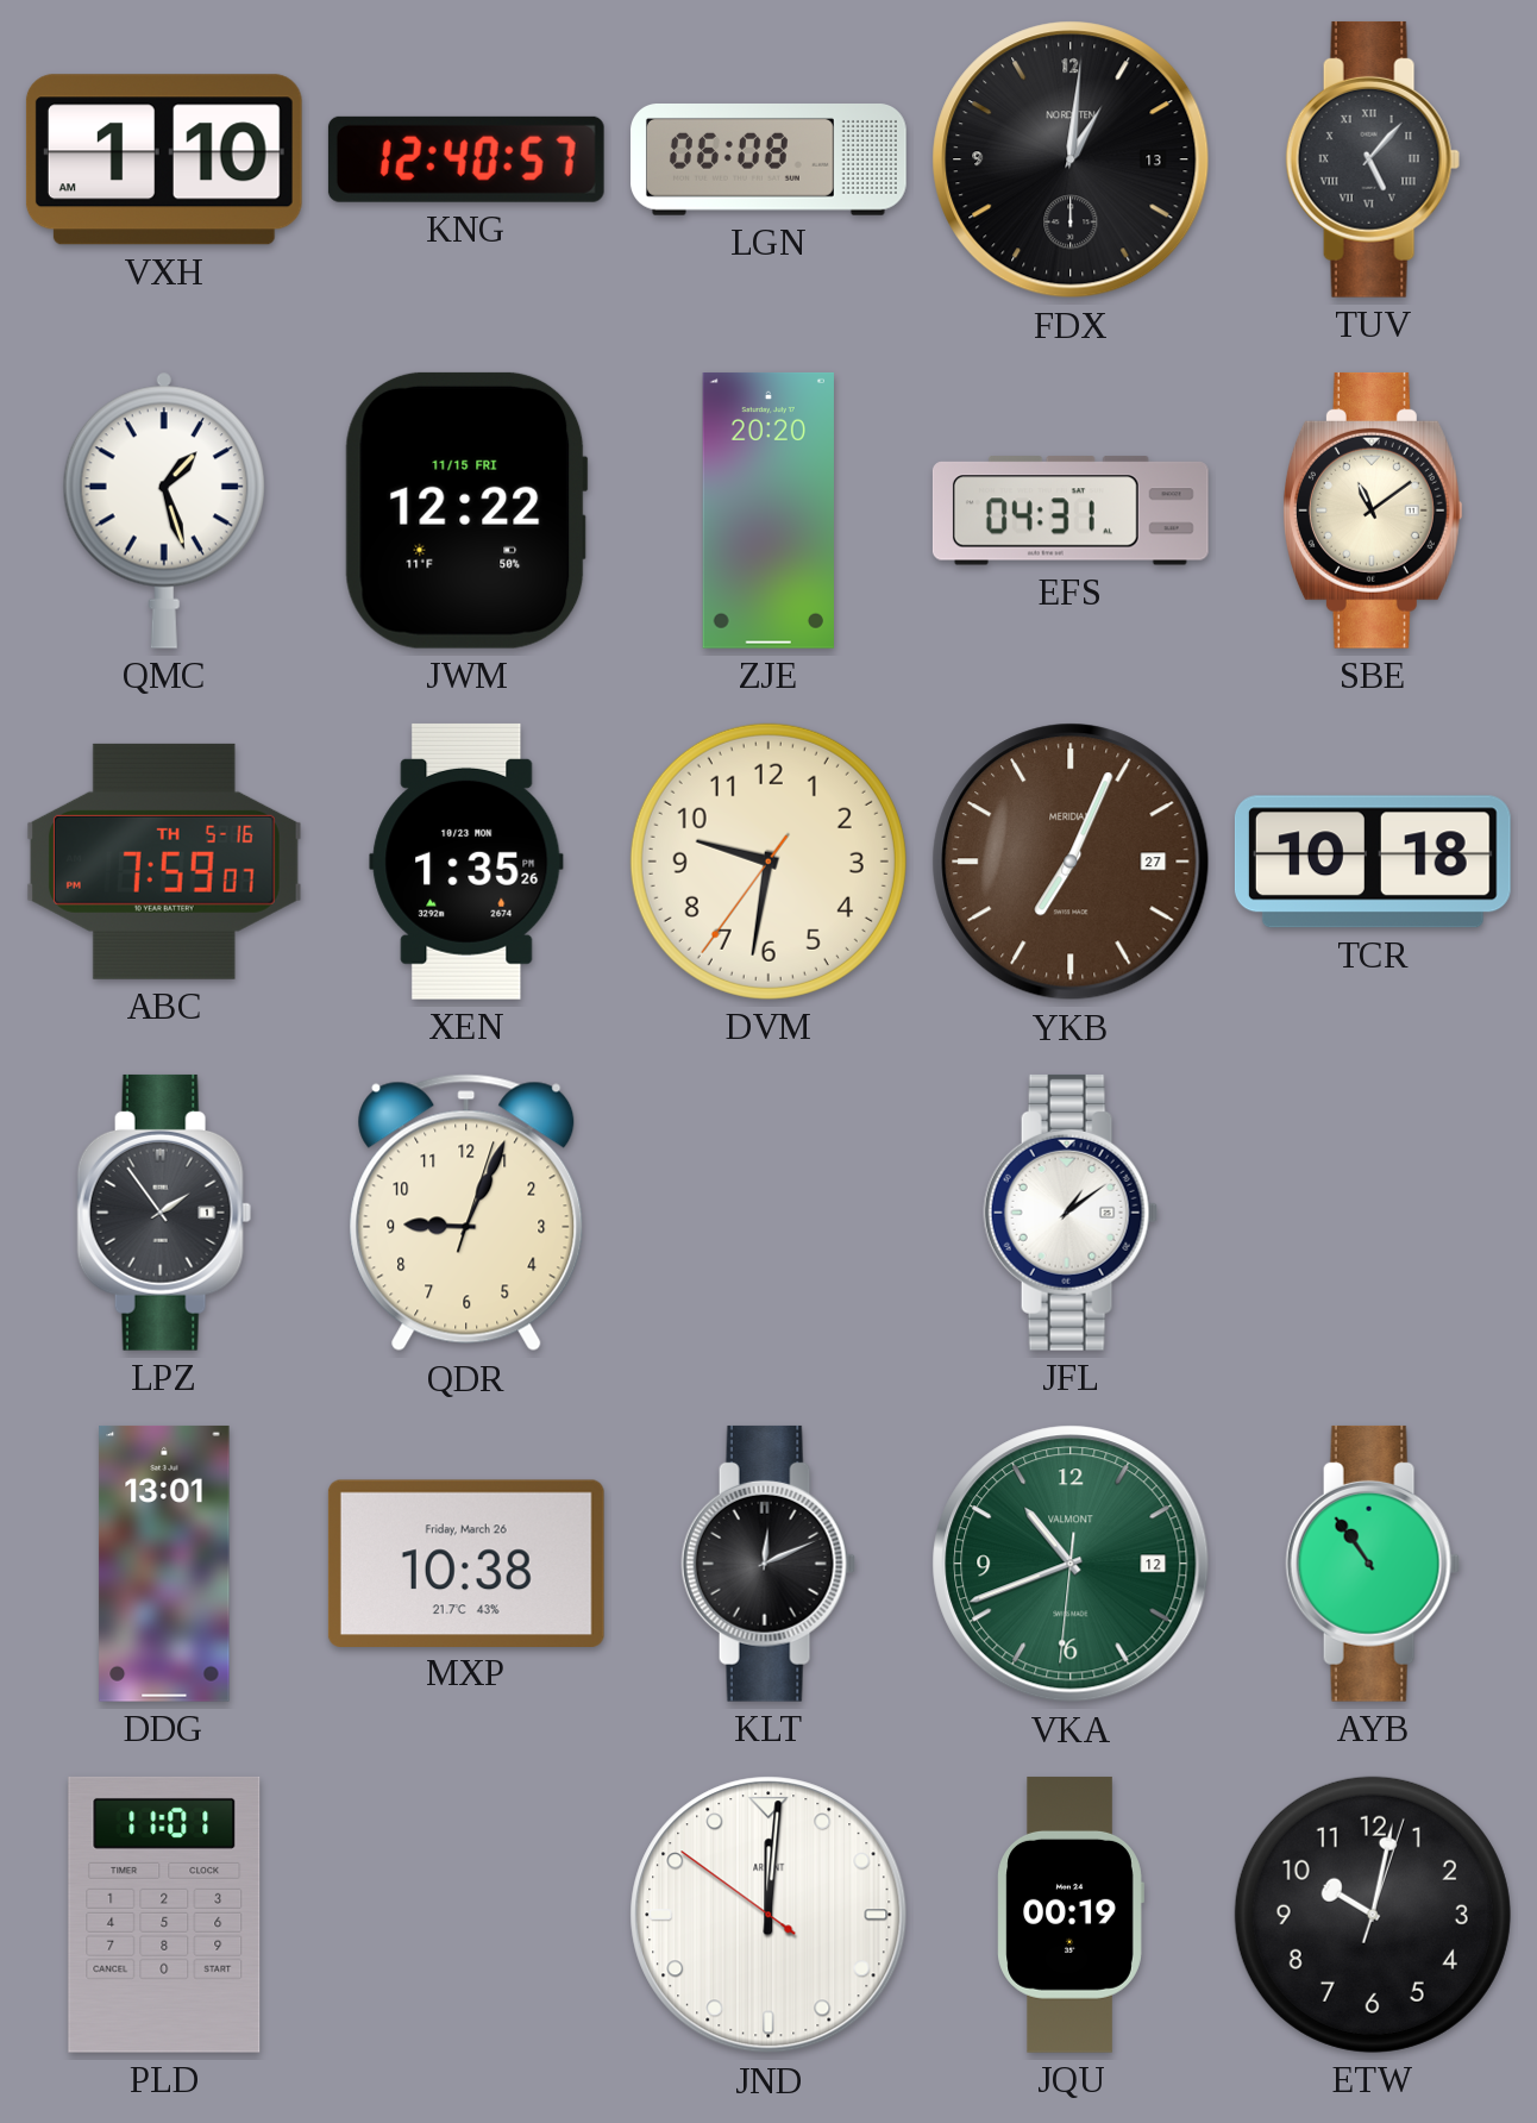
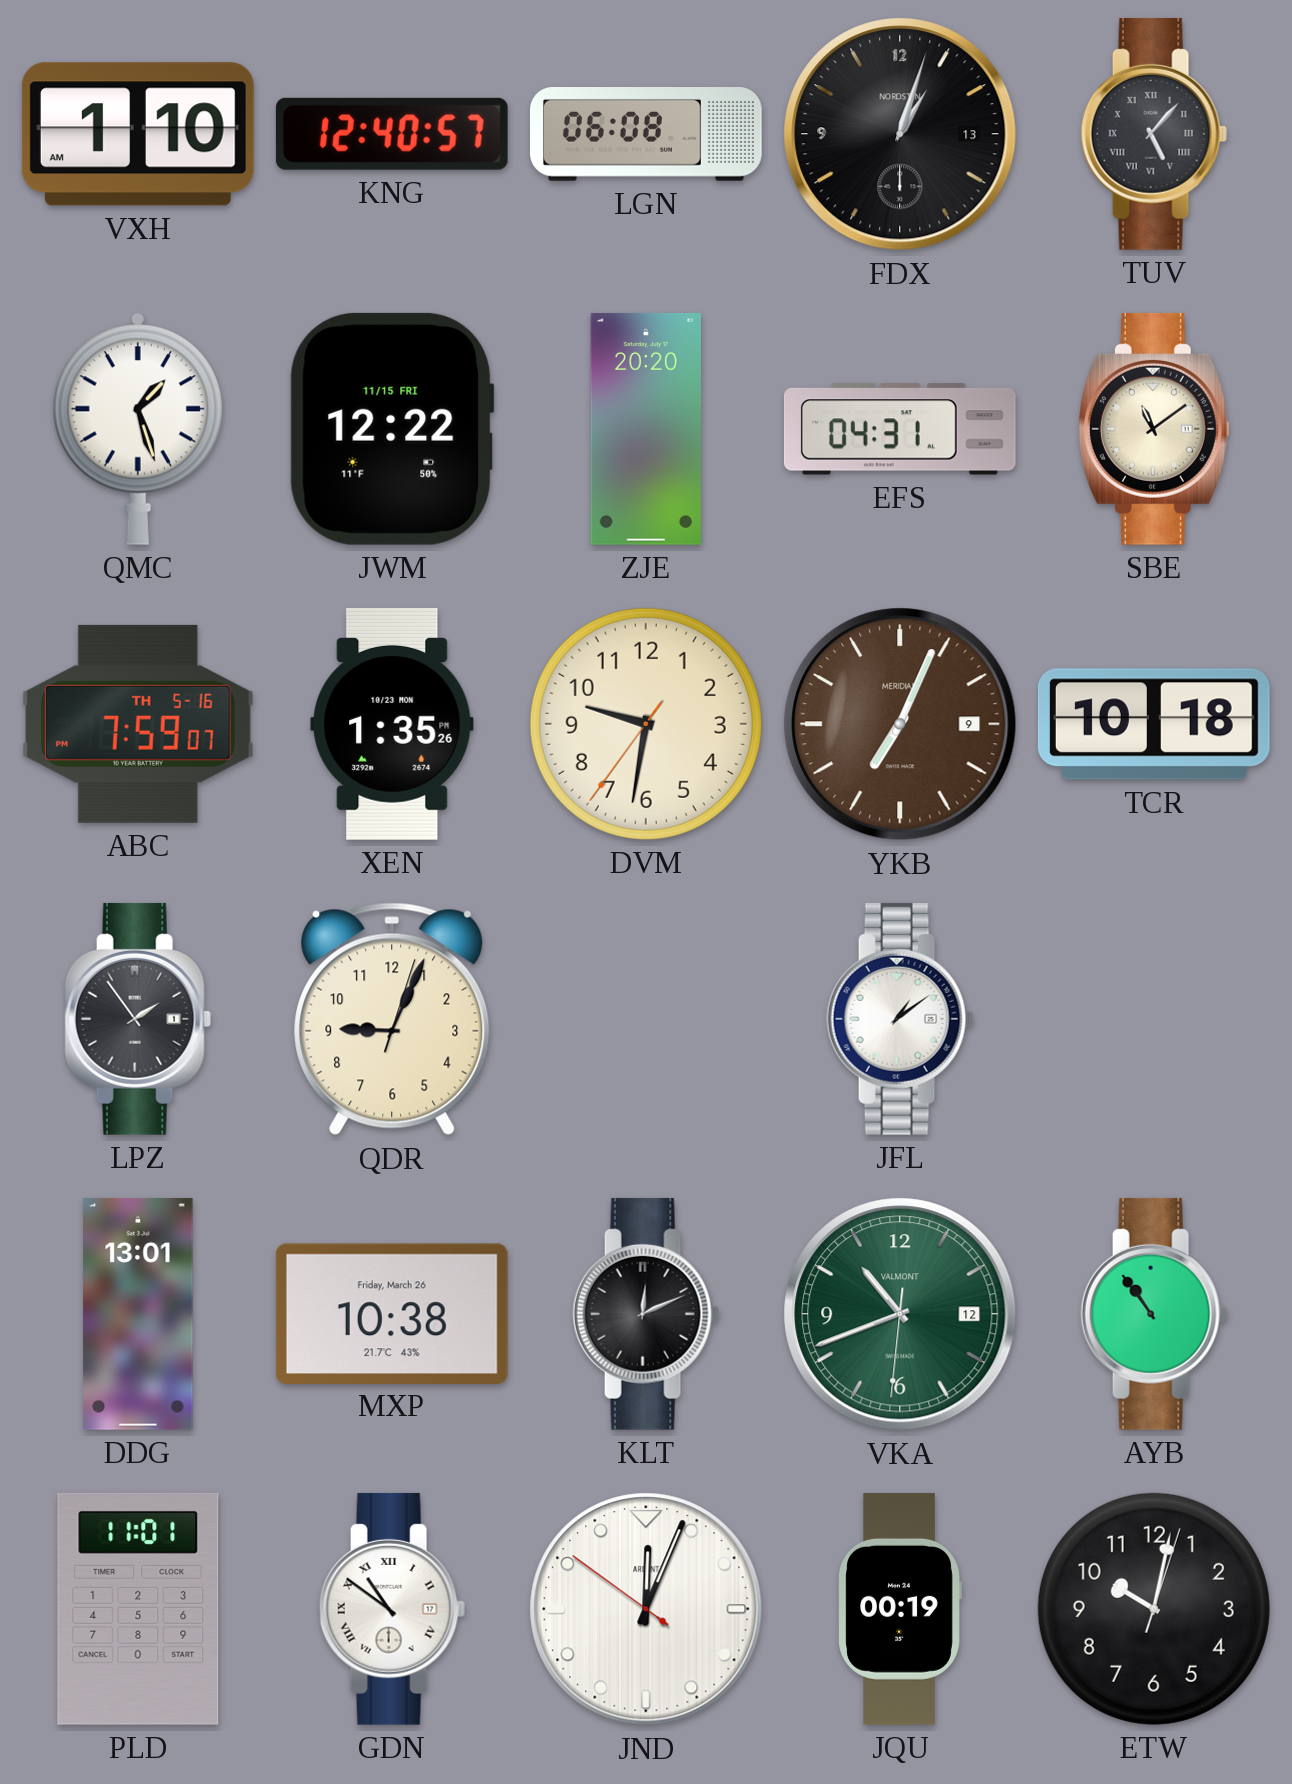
FDX: 1:01 -> 1:03 (900, 134)
YKB date: 27 -> 9 (900, 724)
GDN: none -> 10:51 (392, 1609)
JND: 12:00 -> 12:03 (646, 1609)
